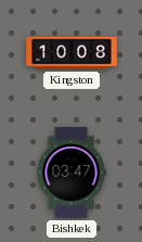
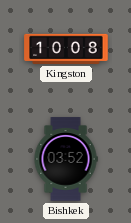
Bishkek: 03:47 -> 03:52 (66, 159)
